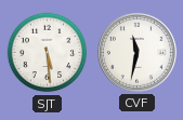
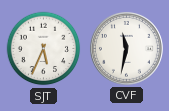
SJT: 5:29 -> 5:34 (44, 49)
